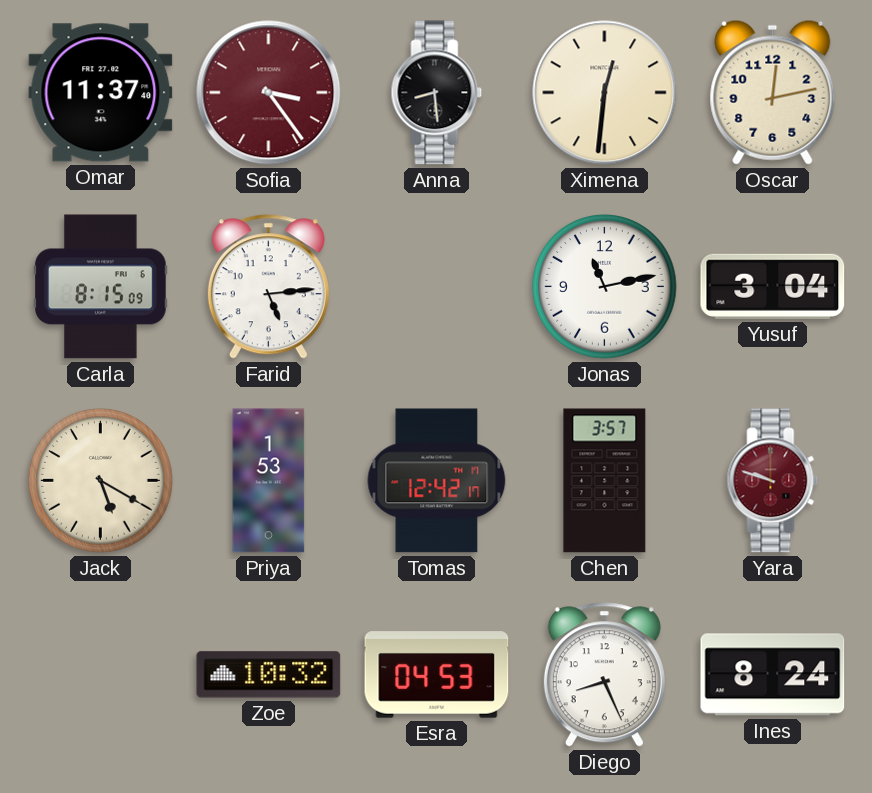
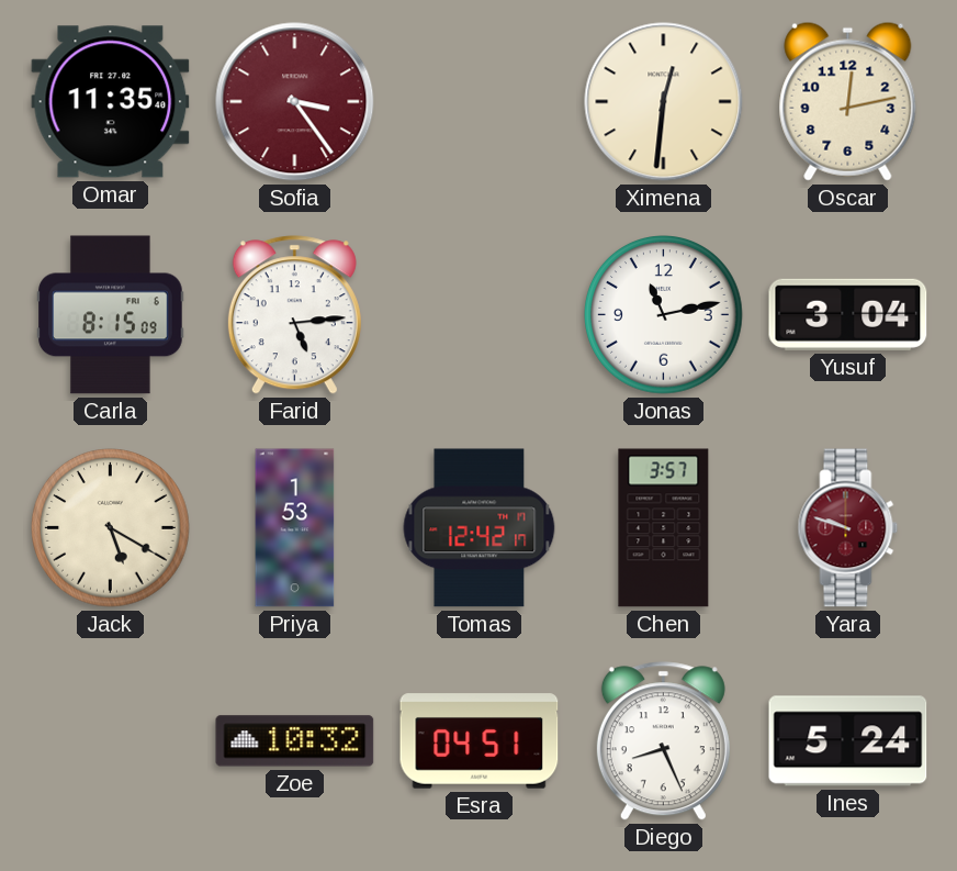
Omar: 11:37 -> 11:35 (111, 102)
Anna: 8:29 -> none (437, 93)
Esra: 04:53 -> 04:51 (480, 741)
Ines: 8:24 -> 5:24 (848, 741)
